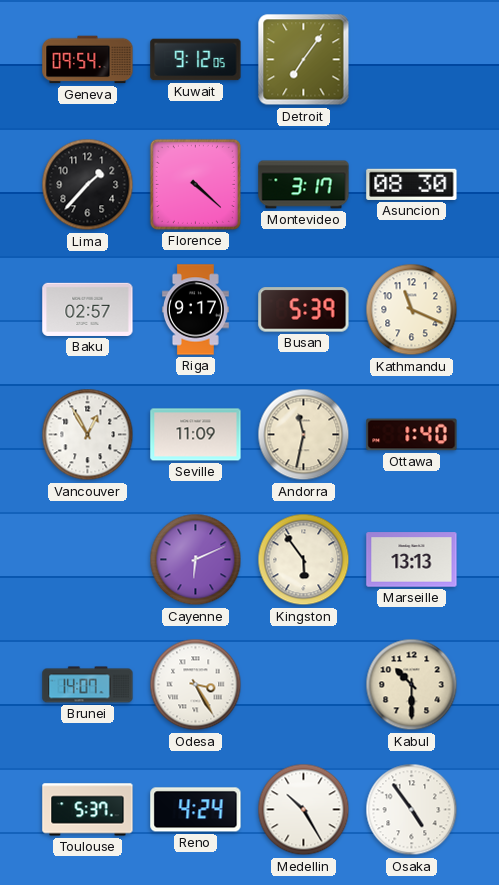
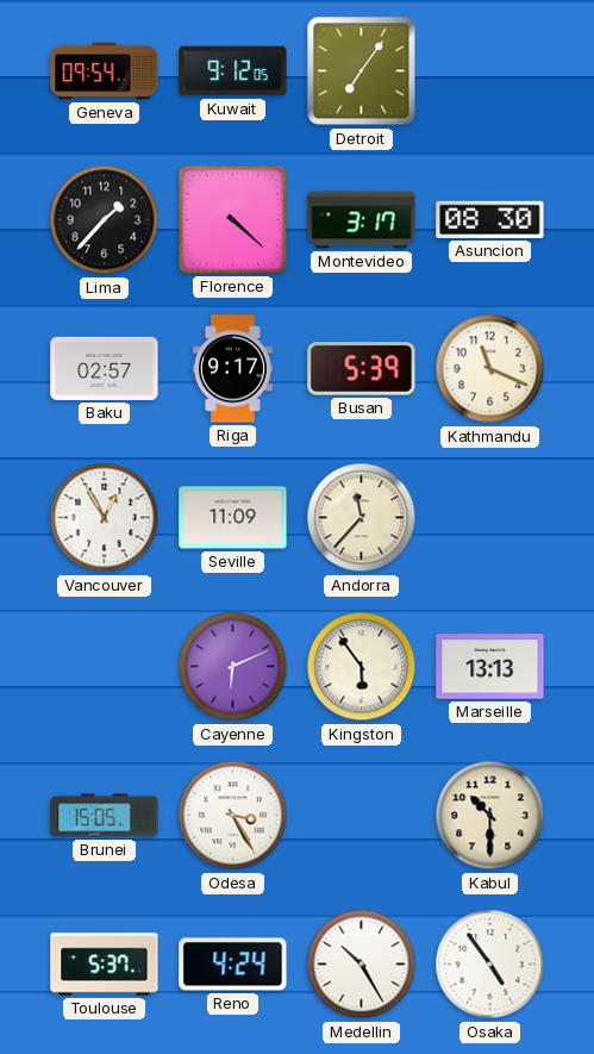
Andorra: 11:32 -> 11:37 (362, 518)
Ottawa: 1:40 -> none (412, 435)
Brunei: 14:07 -> 15:05 (105, 816)
